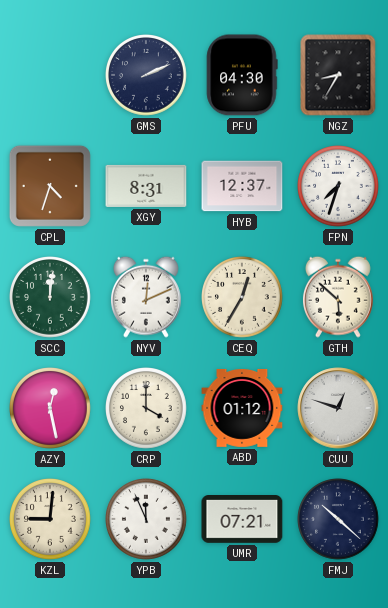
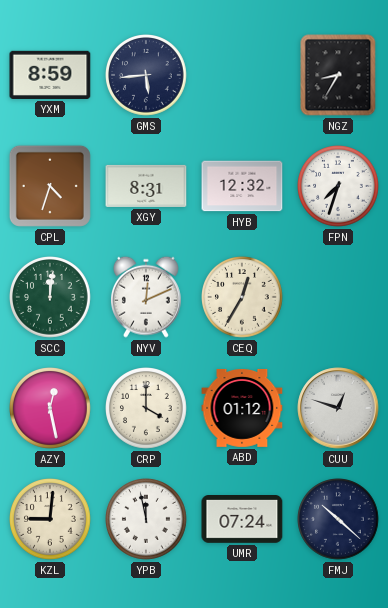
YXM: none -> 8:59 (50, 75)
GMS: 2:11 -> 5:44 (147, 76)
PFU: 04:30 -> none (242, 75)
HYB: 12:37 -> 12:32 (242, 186)
GTH: 5:52 -> none (338, 297)
YPB: 11:56 -> 11:58 (147, 520)
UMR: 07:21 -> 07:24 (242, 520)
